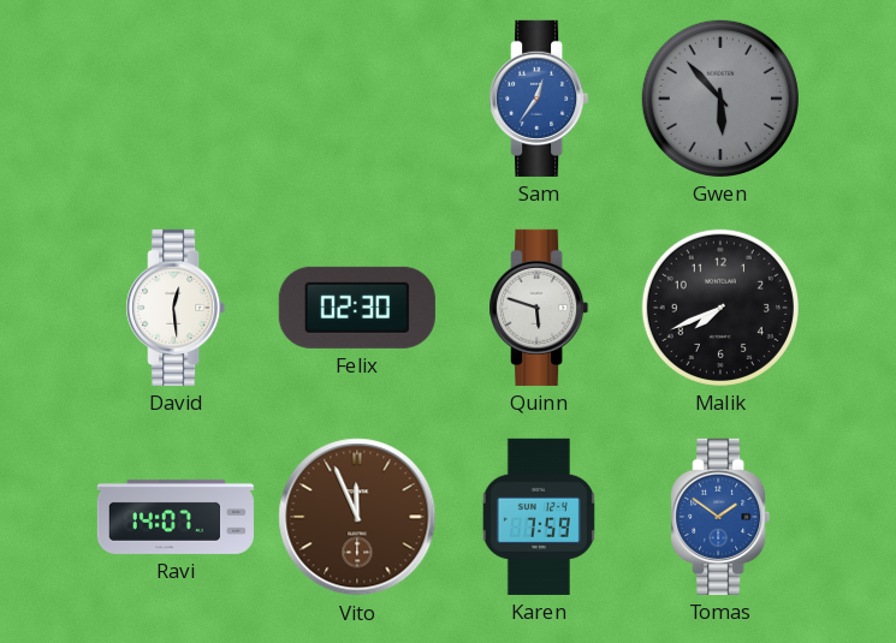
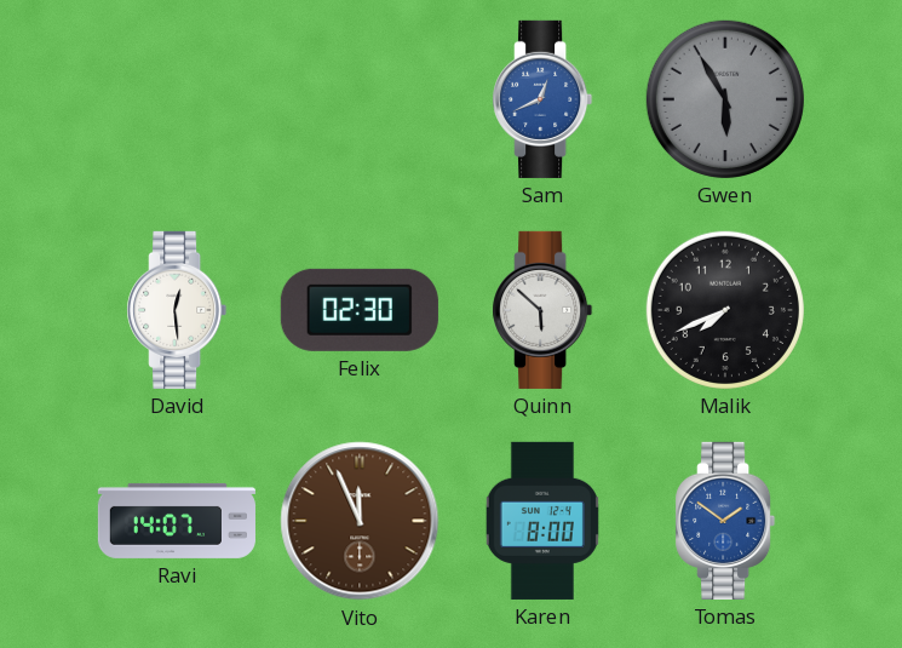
Sam: 12:36 -> 12:41 (542, 99)
Gwen: 5:53 -> 5:55 (725, 99)
Quinn: 5:48 -> 5:52 (542, 310)
Karen: 7:59 -> 8:00 (542, 521)
